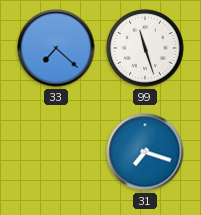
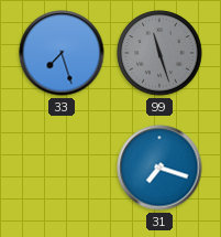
33: 7:22 -> 7:27 (62, 53)
99 dial: white -> grey (159, 53)
